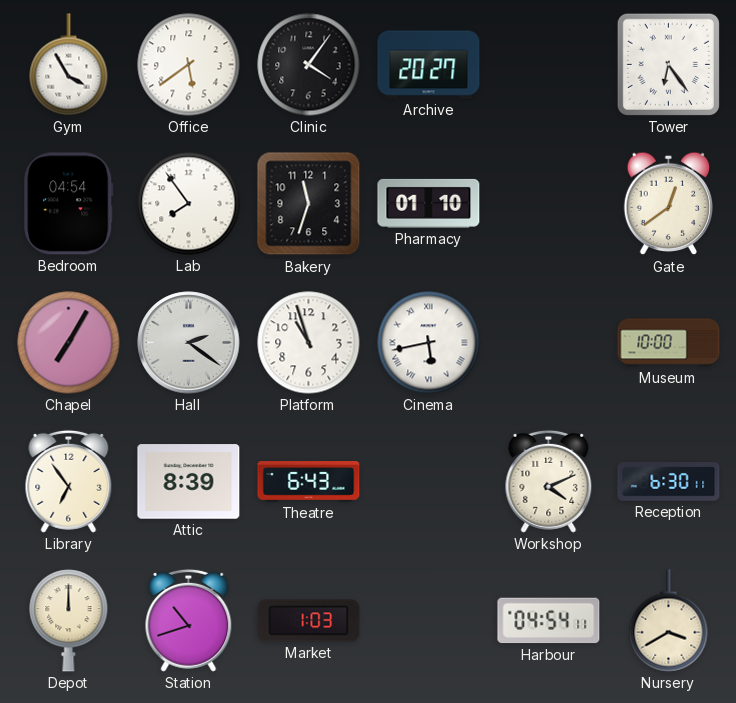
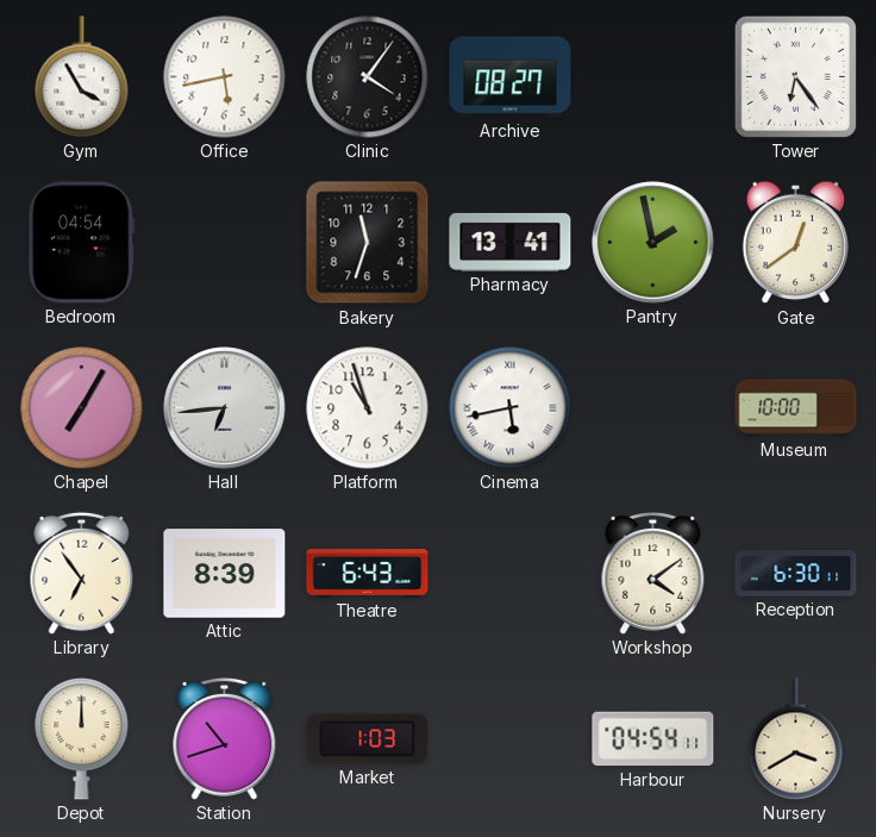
Office: 5:39 -> 5:43 (225, 77)
Archive: 20:27 -> 08:27 (511, 77)
Lab: 7:54 -> none (189, 204)
Pharmacy: 01:10 -> 13:41 (511, 242)
Pantry: none -> 1:58 (653, 243)
Hall: 2:21 -> 6:44 (225, 408)
Workshop: 4:11 -> 4:09 (653, 573)
